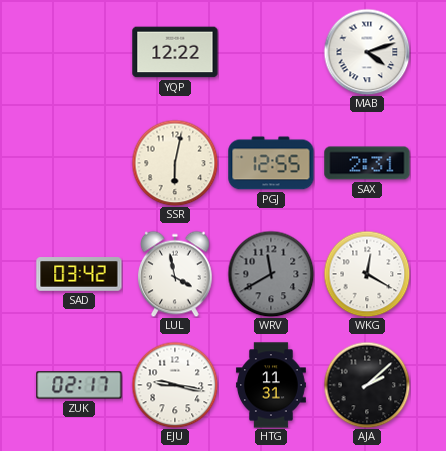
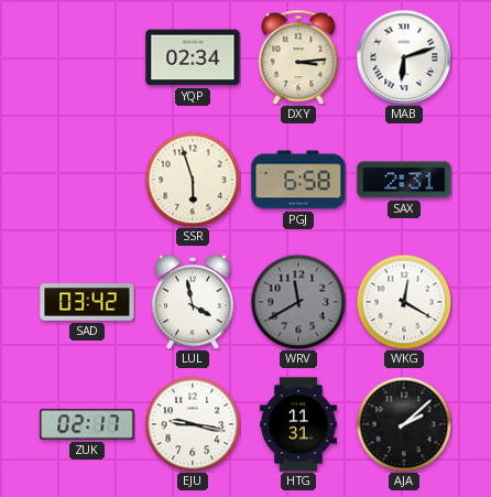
YQP: 12:22 -> 02:34 (193, 57)
DXY: none -> 3:14 (298, 57)
MAB: 4:12 -> 6:12 (404, 57)
SSR: 6:02 -> 5:57 (193, 180)
PGJ: 12:55 -> 6:58 (298, 180)
